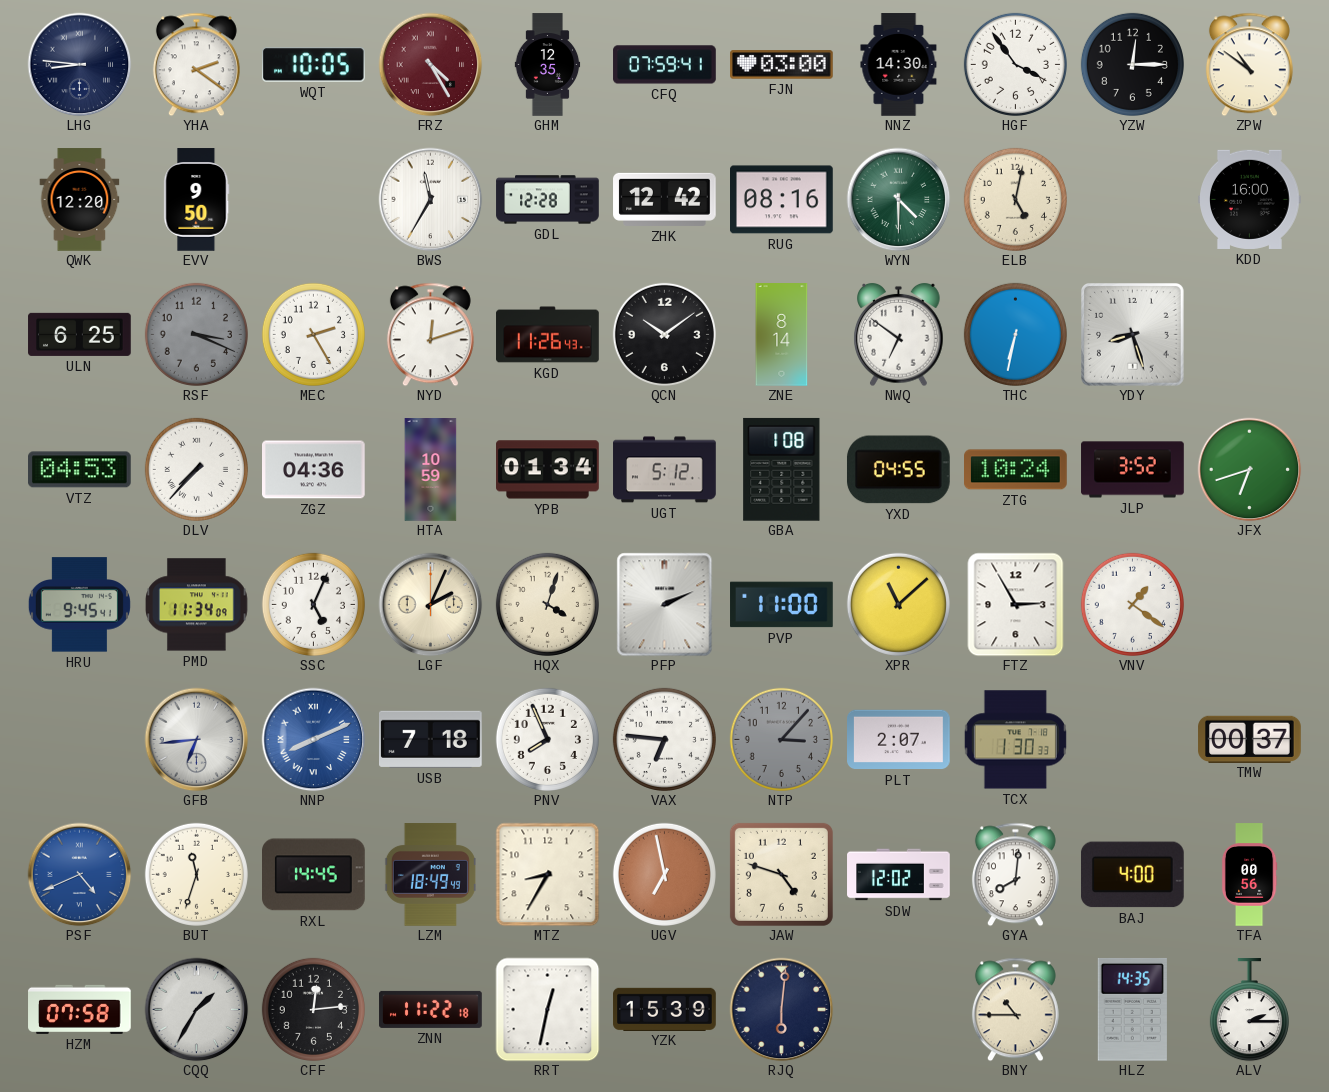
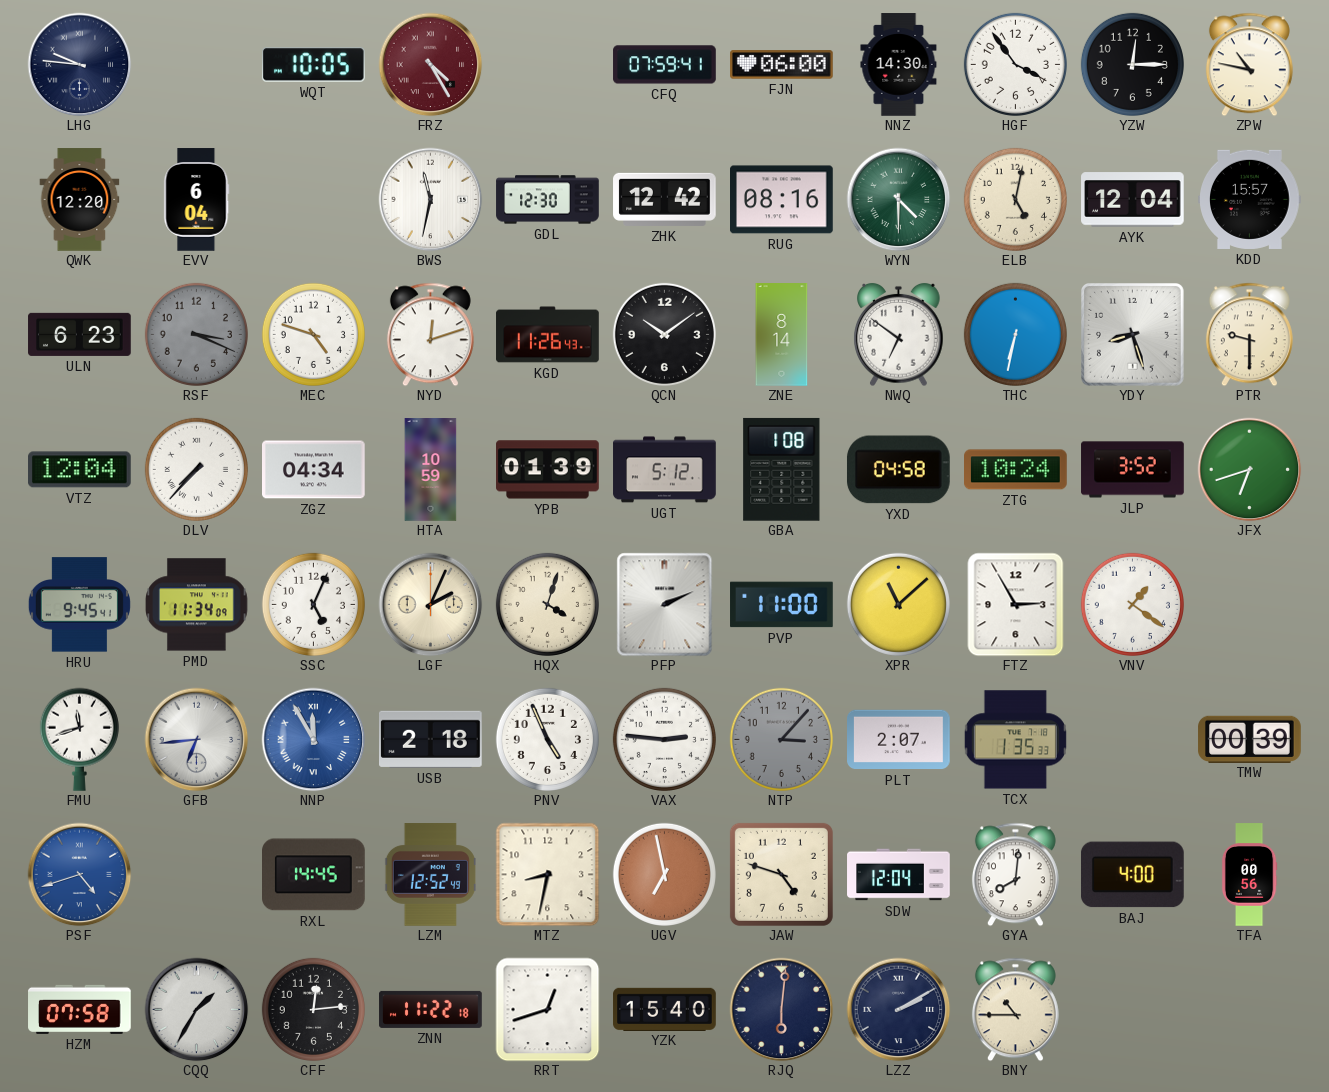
LHG: 8:46 -> 9:46 (79, 64)
YHA: 2:21 -> none (196, 64)
GHM: 12:35 -> none (548, 65)
FJN: 03:00 -> 06:00 (782, 65)
ZPW: 10:51 -> 10:47 (1249, 64)
EVV: 9:50 -> 6:04 (197, 200)
BWS: 11:35 -> 11:32 (430, 199)
GDL: 12:28 -> 12:30 (548, 200)
AYK: none -> 12:04 (1133, 200)
KDD: 16:00 -> 15:57 (1250, 199)
ULN: 6:25 -> 6:23 (80, 334)
MEC: 2:25 -> 4:48 (313, 334)
PTR: none -> 9:30 (1249, 334)
VTZ: 04:53 -> 12:04 (80, 470)
ZGZ: 04:36 -> 04:34 (314, 470)
YPB: 01:34 -> 01:39 (548, 470)
YXD: 04:55 -> 04:58 (898, 470)
FMU: none -> 11:42 (79, 739)
NNP: 8:11 -> 11:55 (313, 739)
USB: 7:18 -> 2:18 (431, 739)
PNV: 7:56 -> 4:56 (547, 739)
VAX: 6:46 -> 2:46 (664, 739)
TCX: 1:30 -> 1:35 (1015, 740)
TMW: 00:37 -> 00:39 (1250, 739)
PSF: 4:41 -> 4:42 (79, 874)
BUT: 11:33 -> none (196, 874)
LZM: 18:49 -> 12:52 (430, 875)
MTZ: 8:35 -> 8:32 (547, 874)
SDW: 12:02 -> 12:04 (899, 875)
RRT: 12:32 -> 12:42 (547, 1009)
YZK: 15:39 -> 15:40 (665, 1009)
LZZ: none -> 2:10 (898, 1009)
HLZ: 14:35 -> none (1132, 1009)
ALV: 2:15 -> none (1249, 1010)
